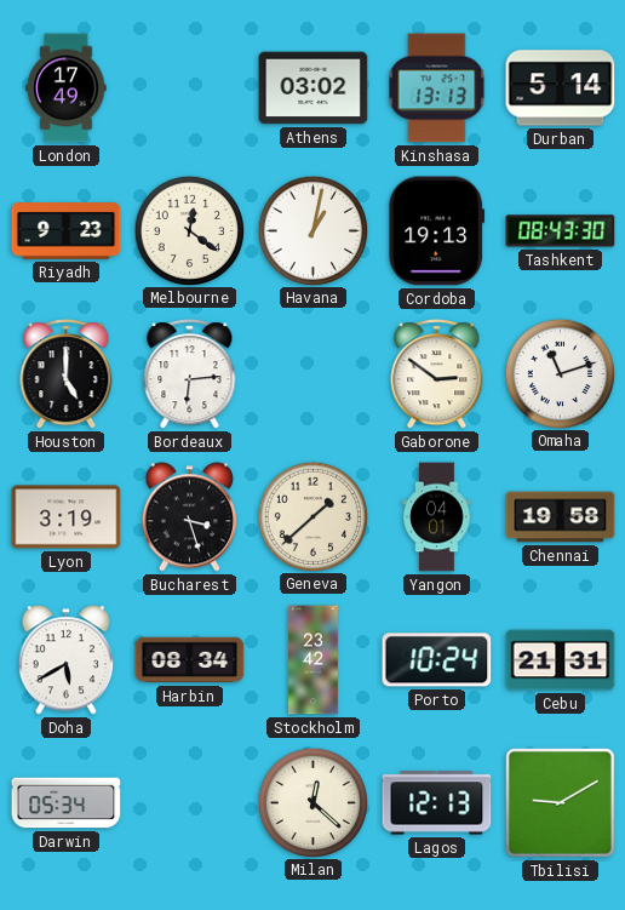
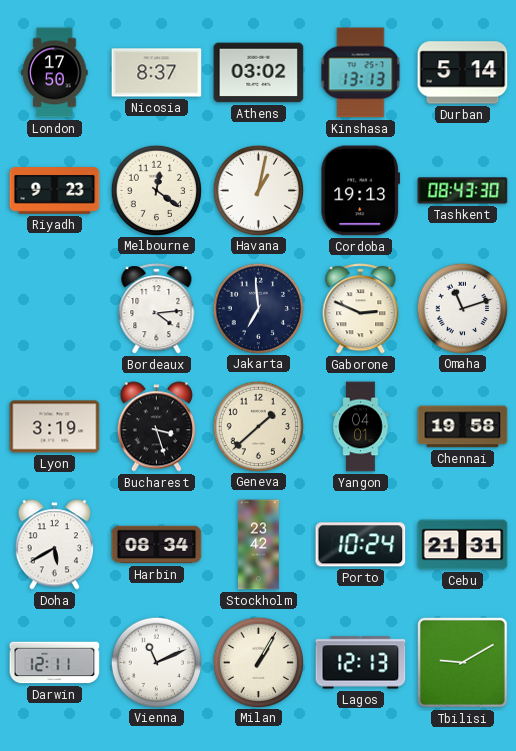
London: 17:49 -> 17:50 (55, 73)
Nicosia: none -> 8:37 (157, 73)
Houston: 5:00 -> none (67, 374)
Bordeaux: 6:14 -> 4:14 (157, 309)
Jakarta: none -> 6:59 (258, 308)
Gaborone: 2:51 -> 2:49 (361, 309)
Darwin: 05:34 -> 12:11 (55, 663)
Vienna: none -> 11:11 (156, 662)
Milan: 12:22 -> 1:05 (258, 662)
